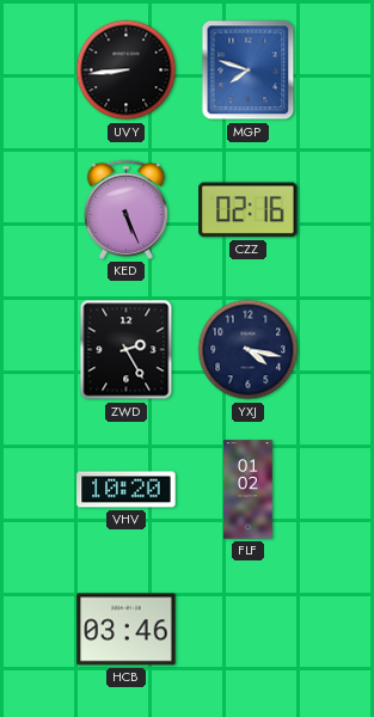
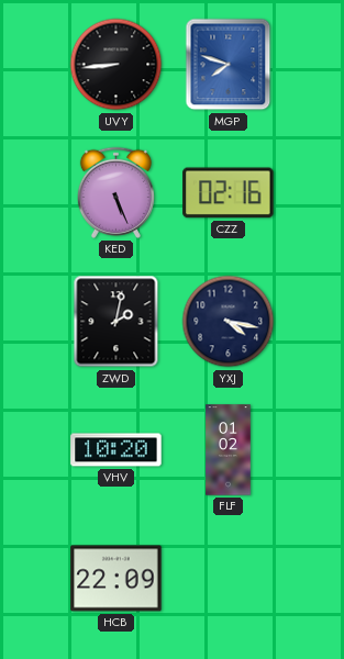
ZWD: 2:25 -> 2:02 (116, 322)
HCB: 03:46 -> 22:09 (116, 579)
